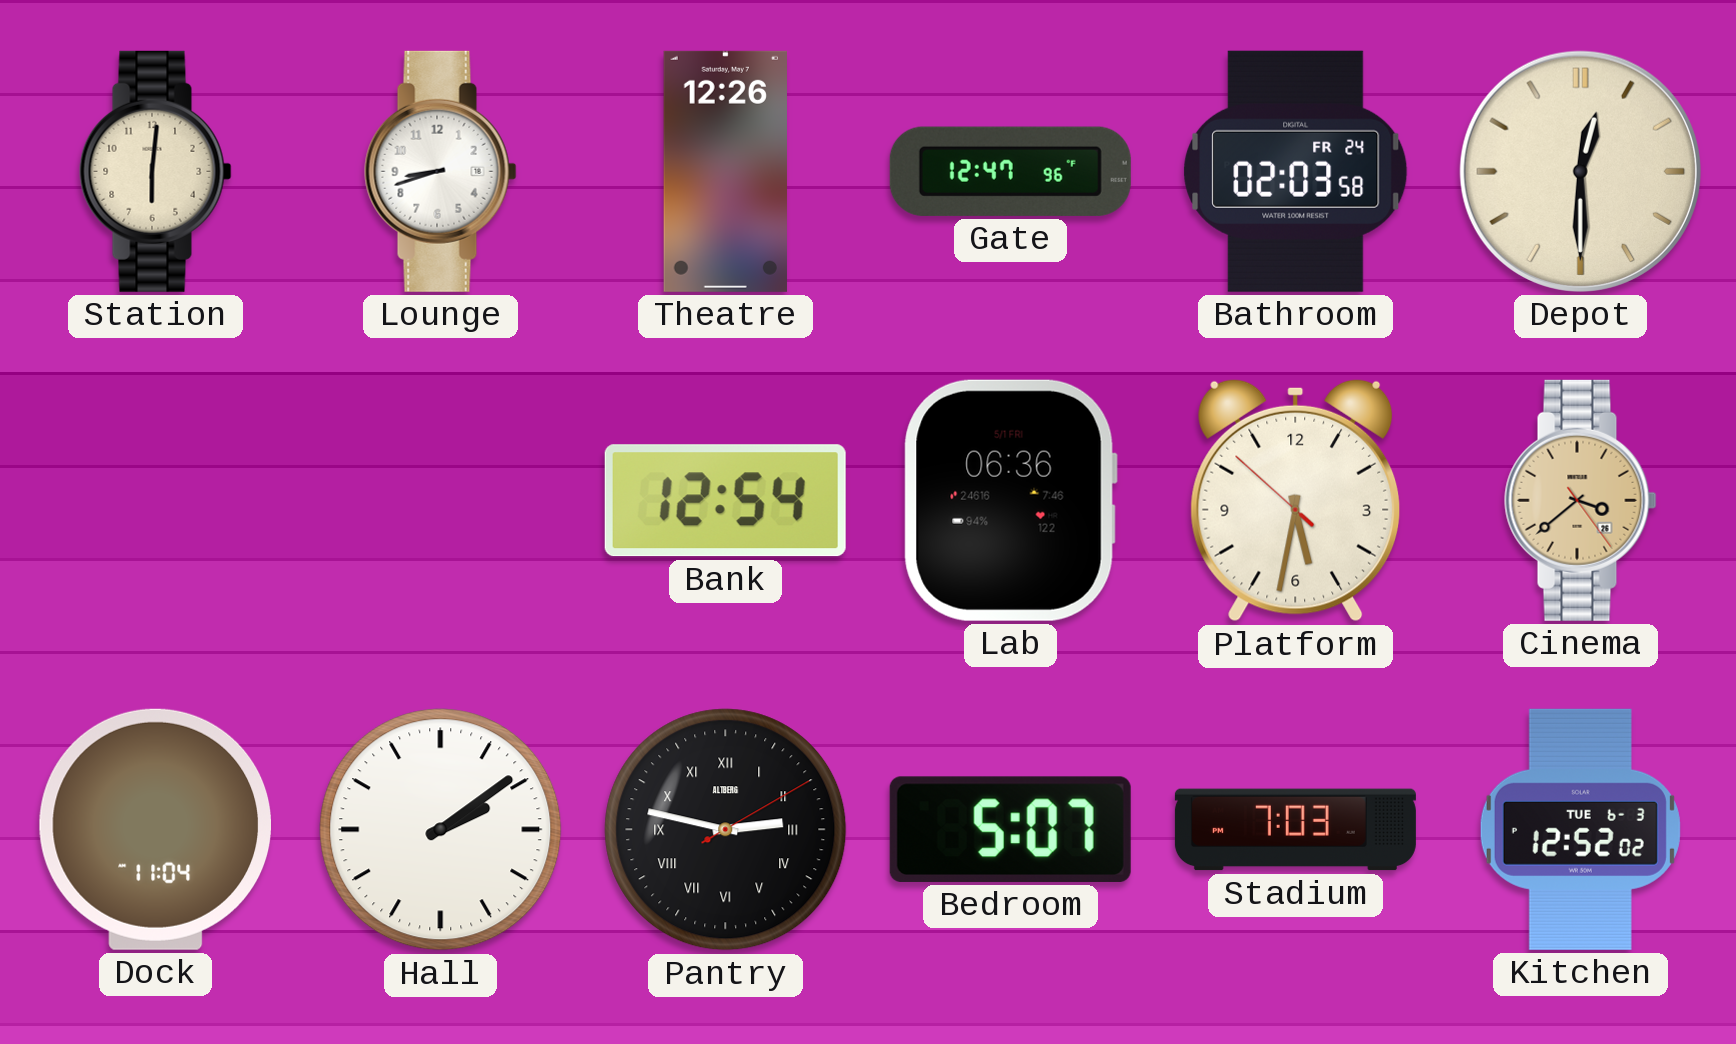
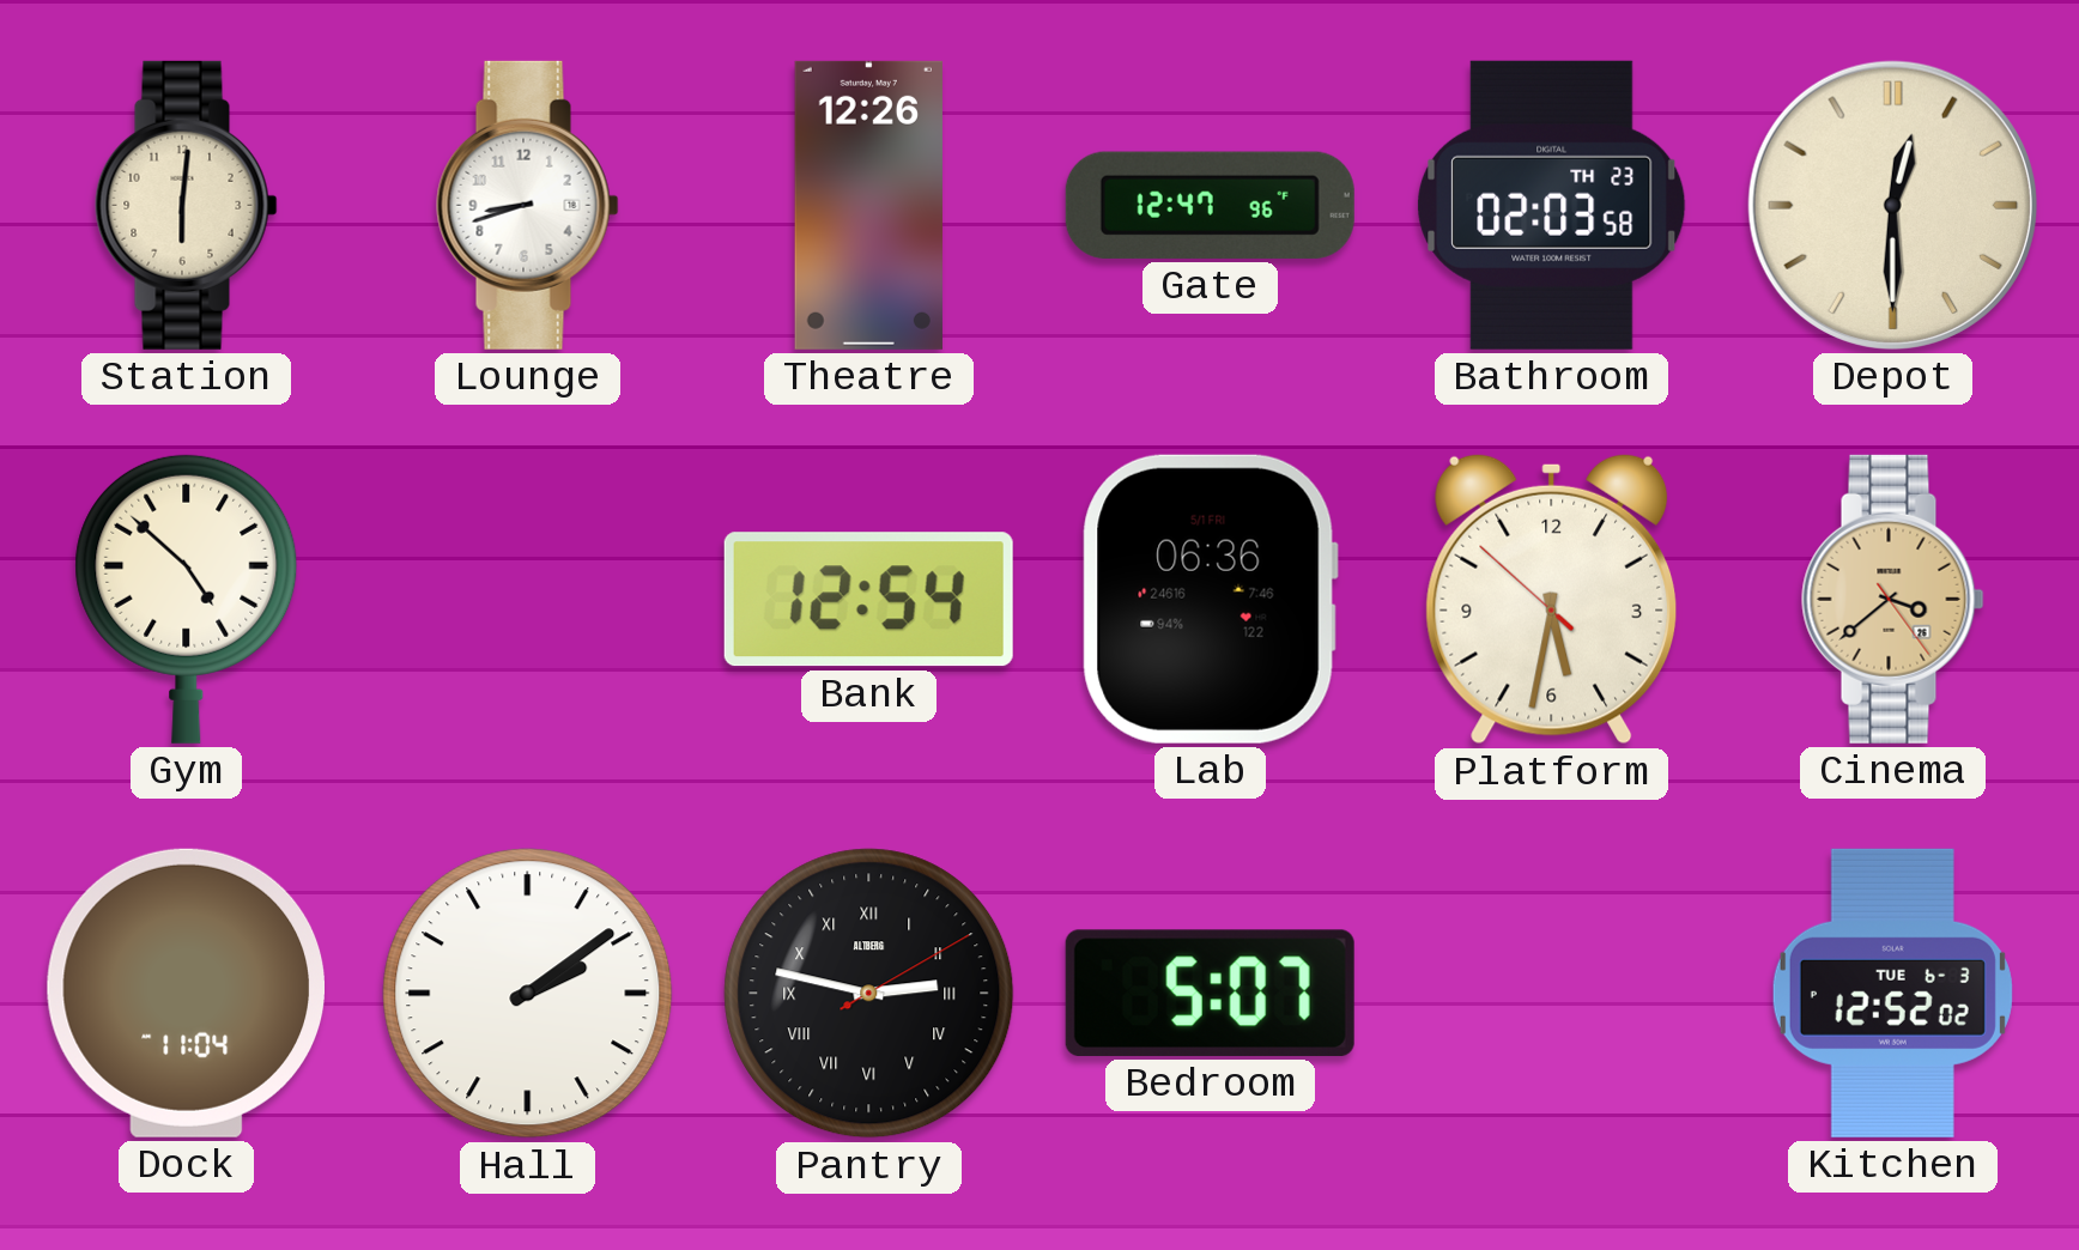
Bathroom date: FR 24 -> TH 23 (1552, 205)
Gym: none -> 4:52 (187, 599)
Stadium: 7:03 -> none (1295, 830)
